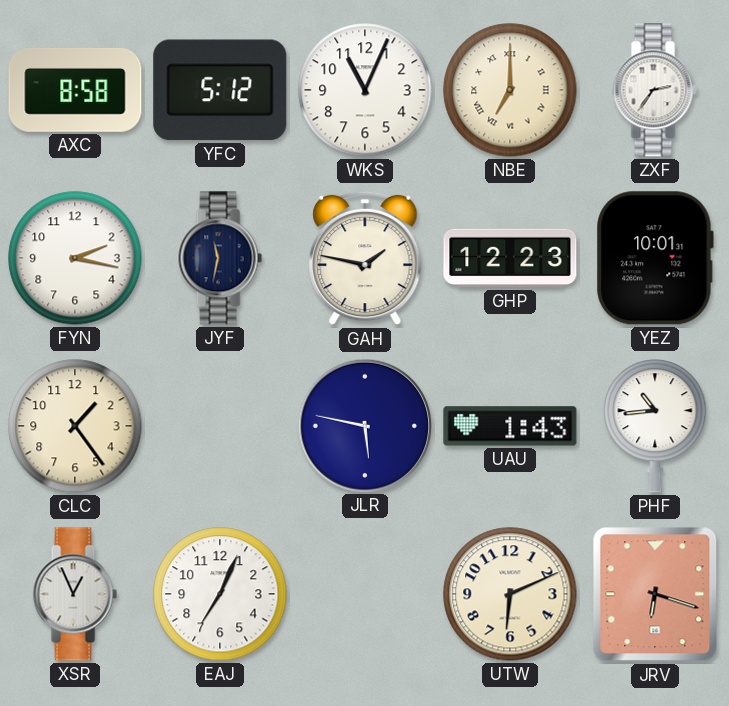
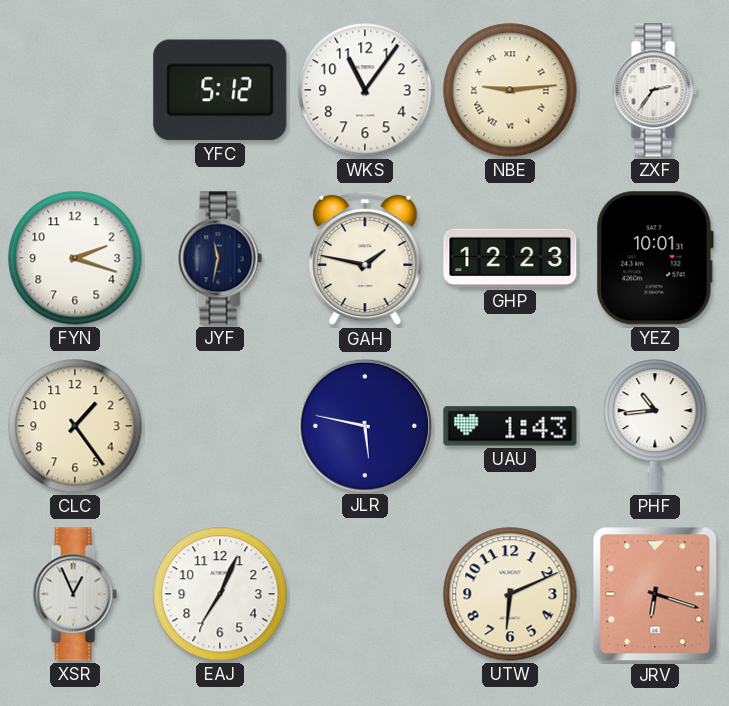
AXC: 8:58 -> none (75, 90)
WKS: 11:04 -> 11:06 (365, 90)
NBE: 7:00 -> 9:14 (510, 90)
FYN: 2:17 -> 2:18 (75, 258)
